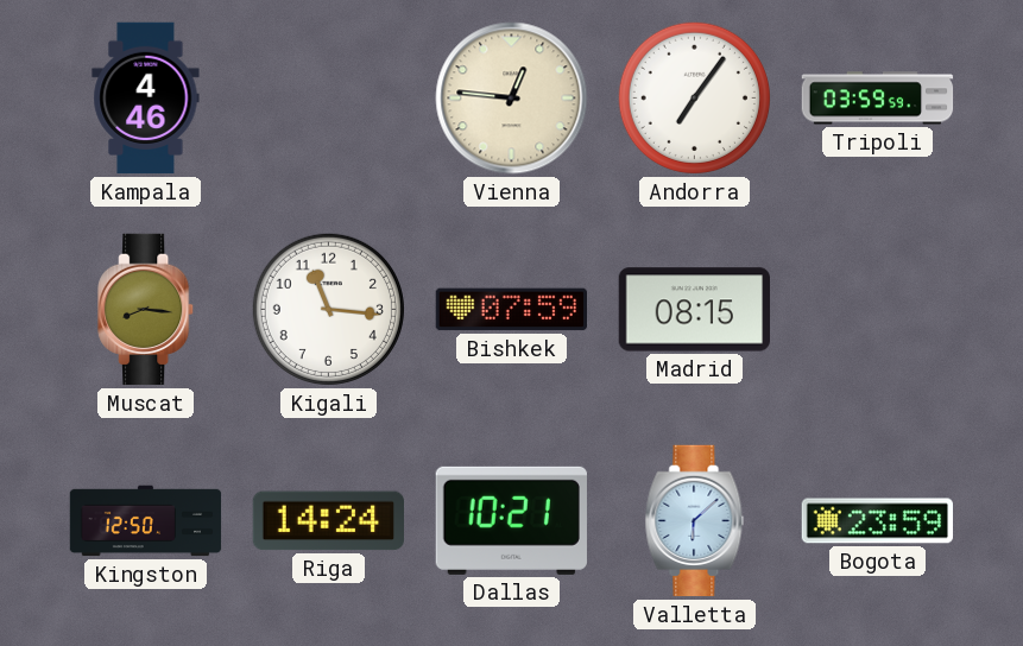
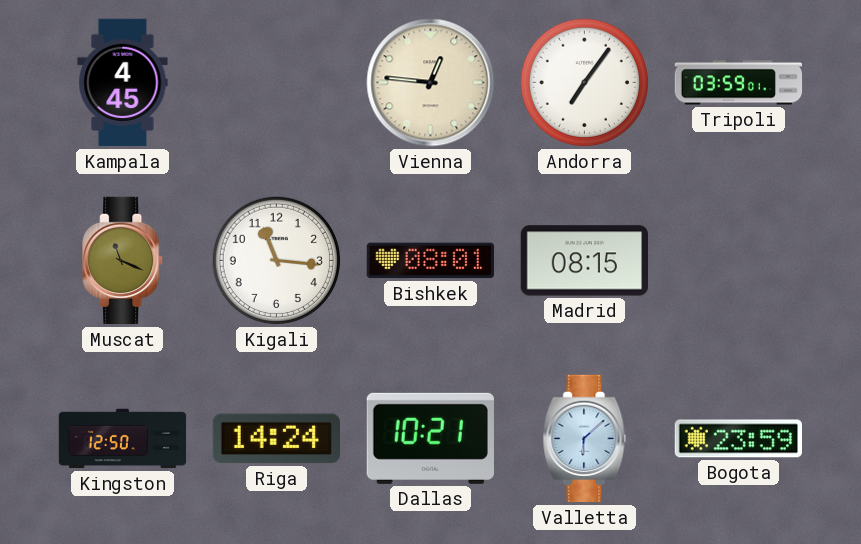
Kampala: 4:46 -> 4:45 (123, 83)
Tripoli: 03:59:59 -> 03:59:01 (739, 83)
Muscat: 8:16 -> 11:19 (123, 261)
Bishkek: 07:59 -> 08:01 (430, 261)
